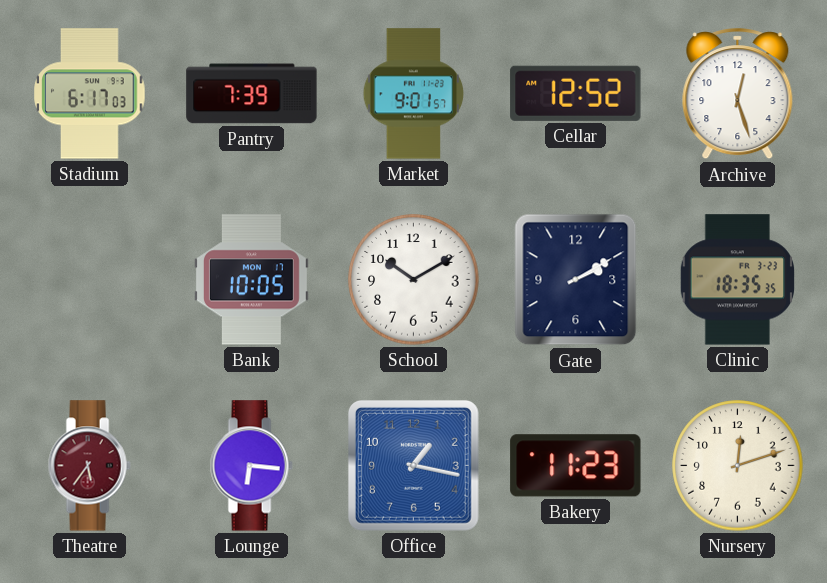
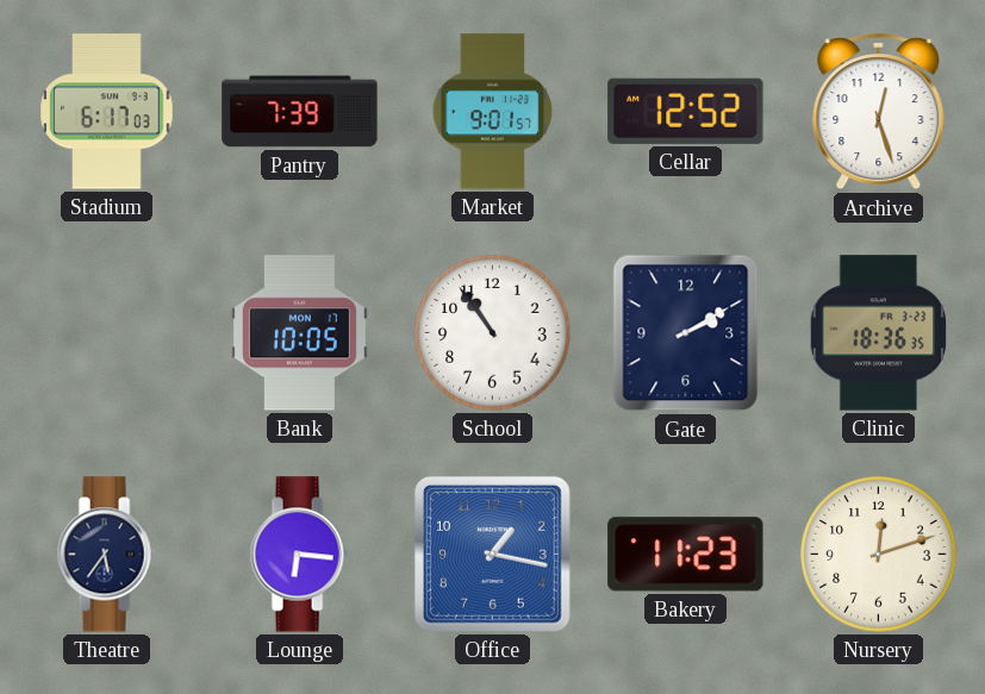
School: 10:10 -> 10:54 (493, 333)
Clinic: 18:35 -> 18:36 (879, 333)
Theatre dial: burgundy -> navy (106, 555)
